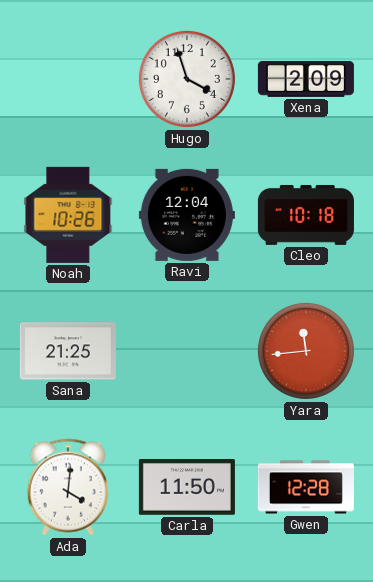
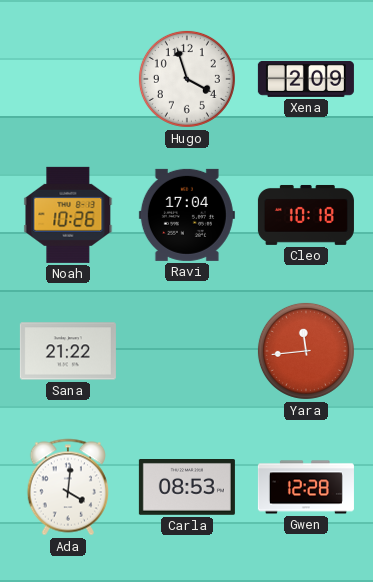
Ravi: 12:04 -> 17:04 (187, 215)
Sana: 21:25 -> 21:22 (68, 351)
Carla: 11:50 -> 08:53 (187, 488)
